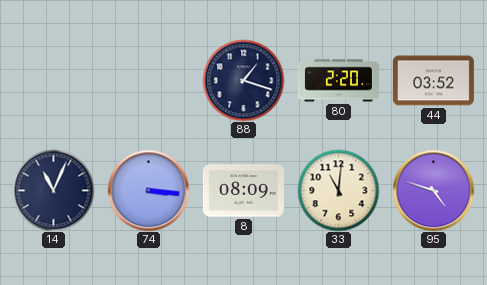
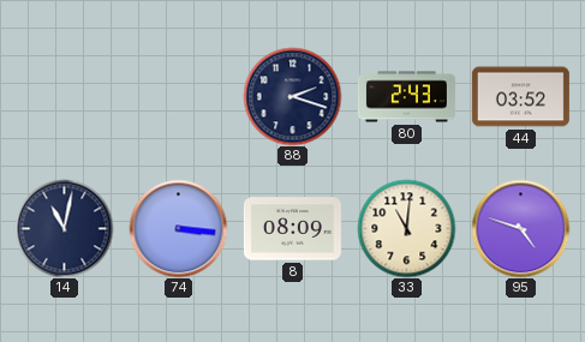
88: 1:18 -> 2:18 (292, 96)
80: 2:20 -> 2:43 (406, 97)
14: 11:04 -> 11:02 (64, 228)
